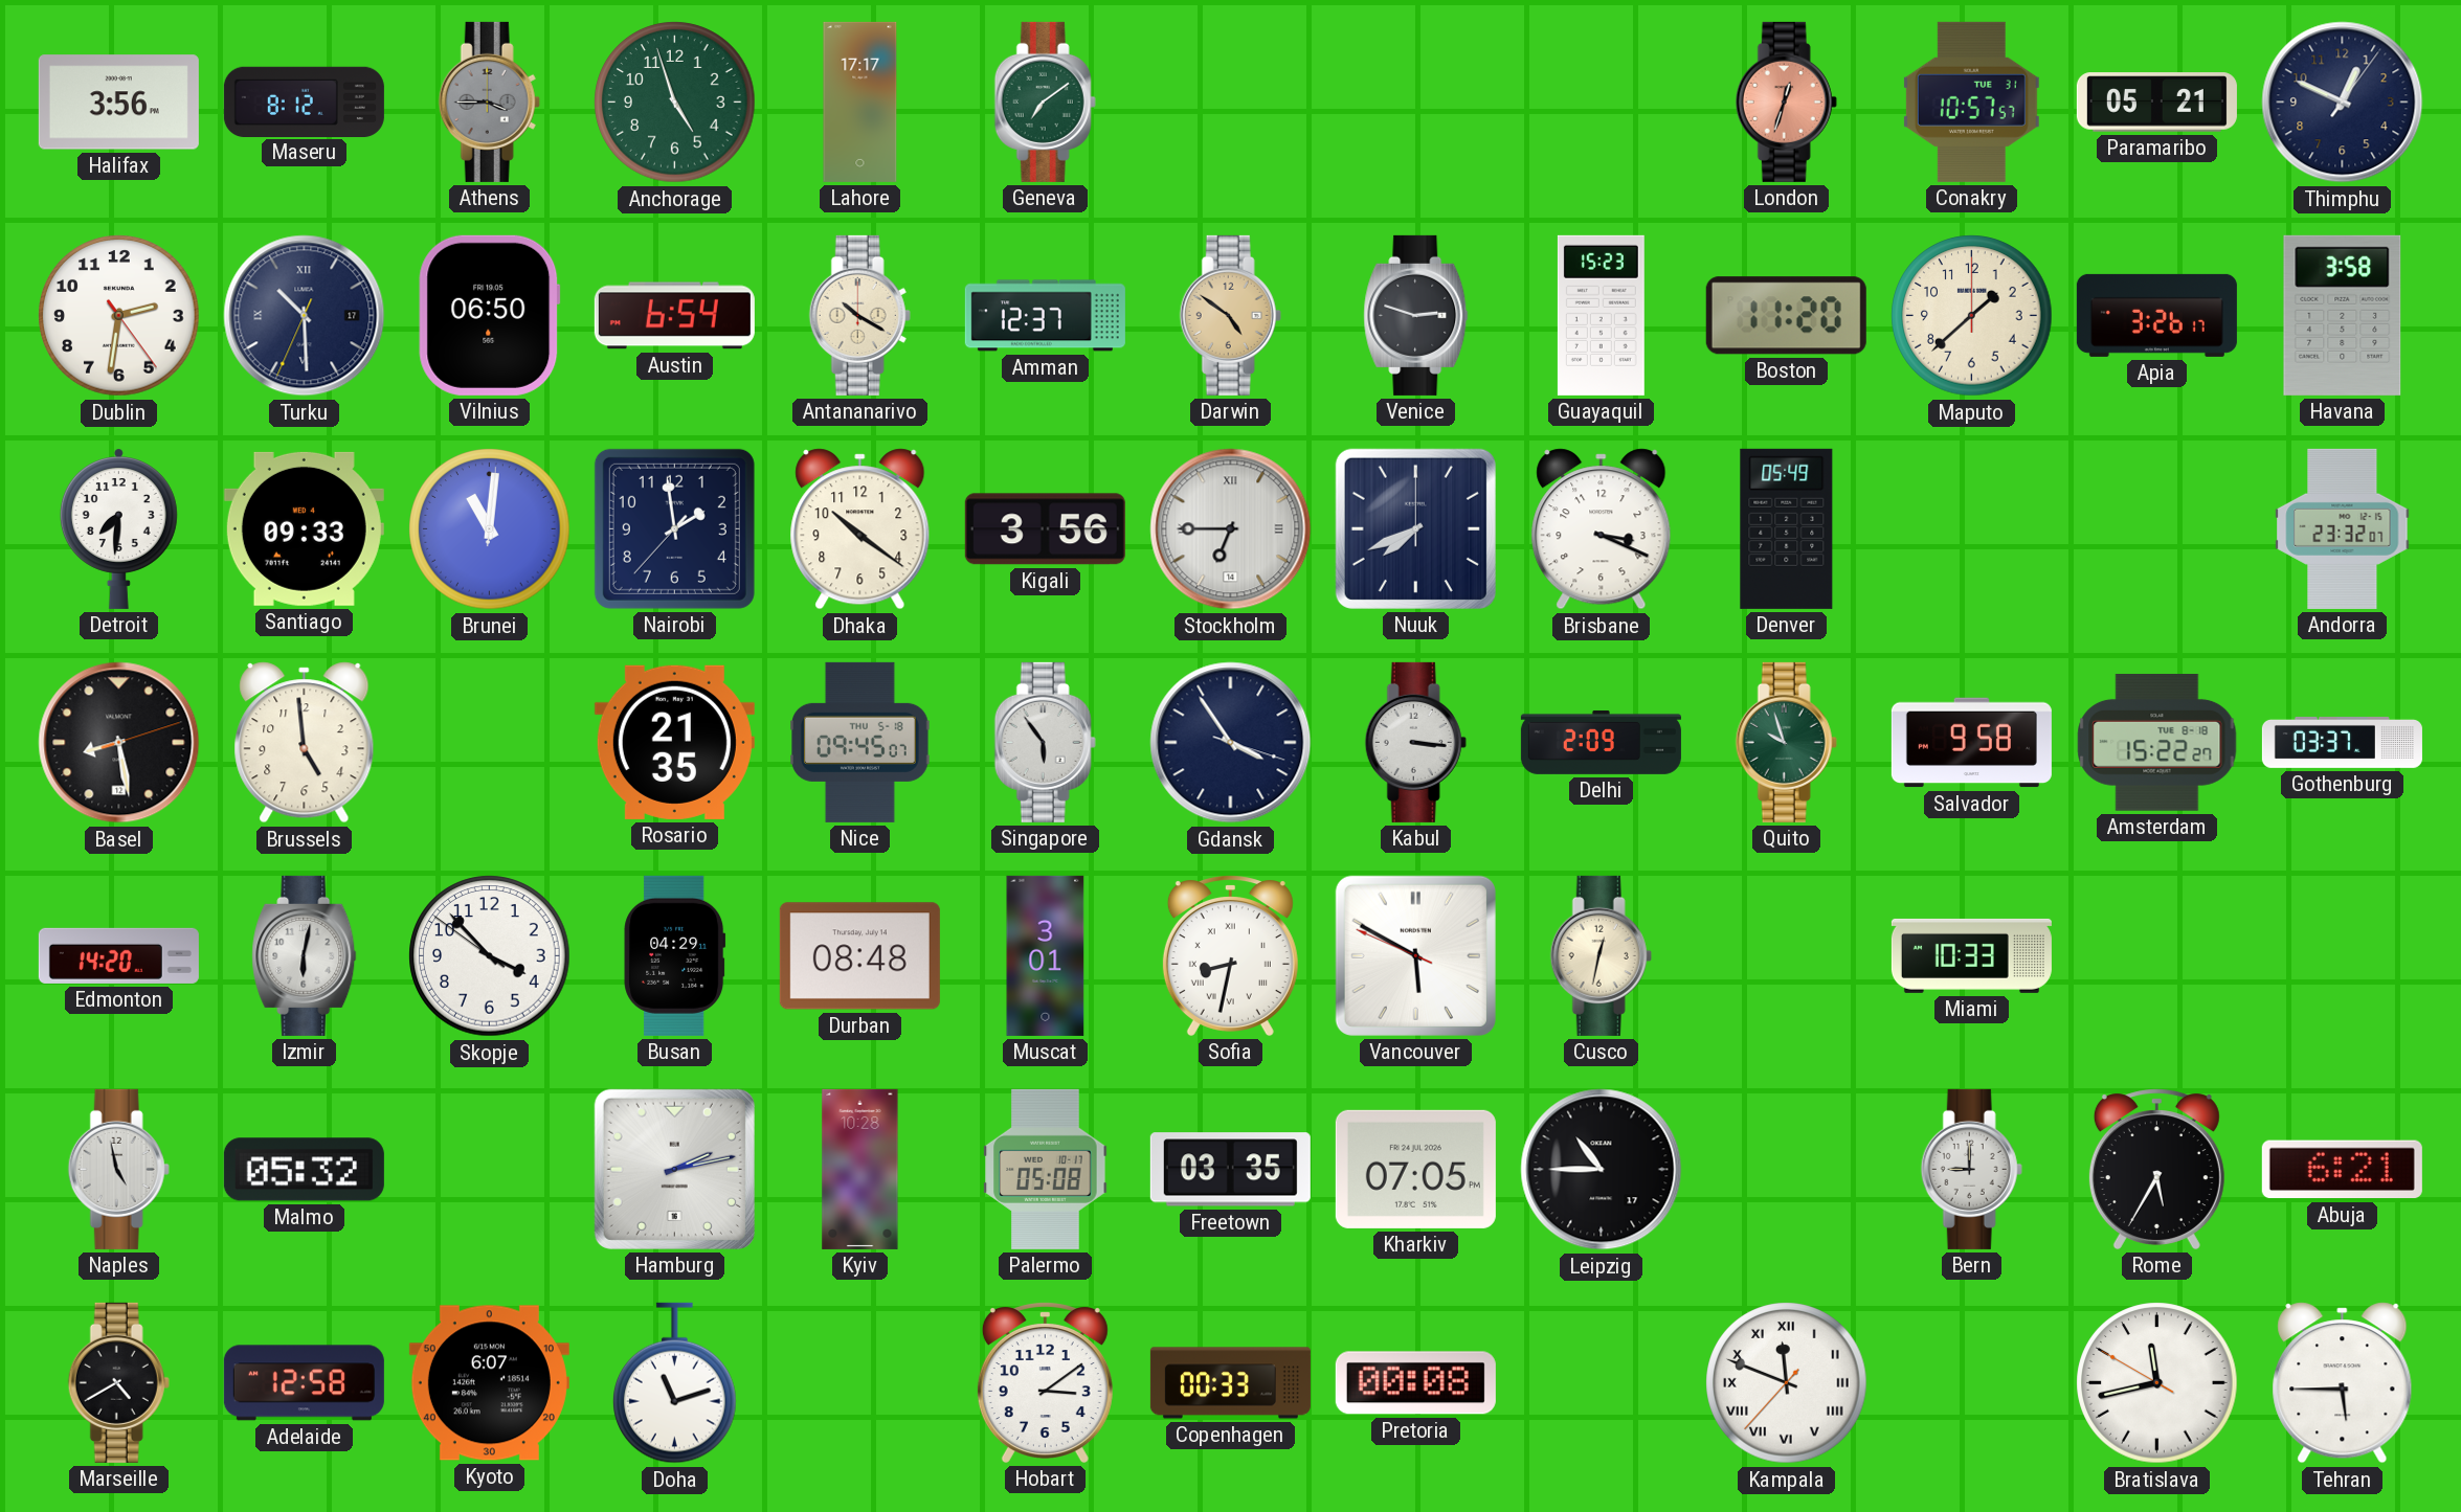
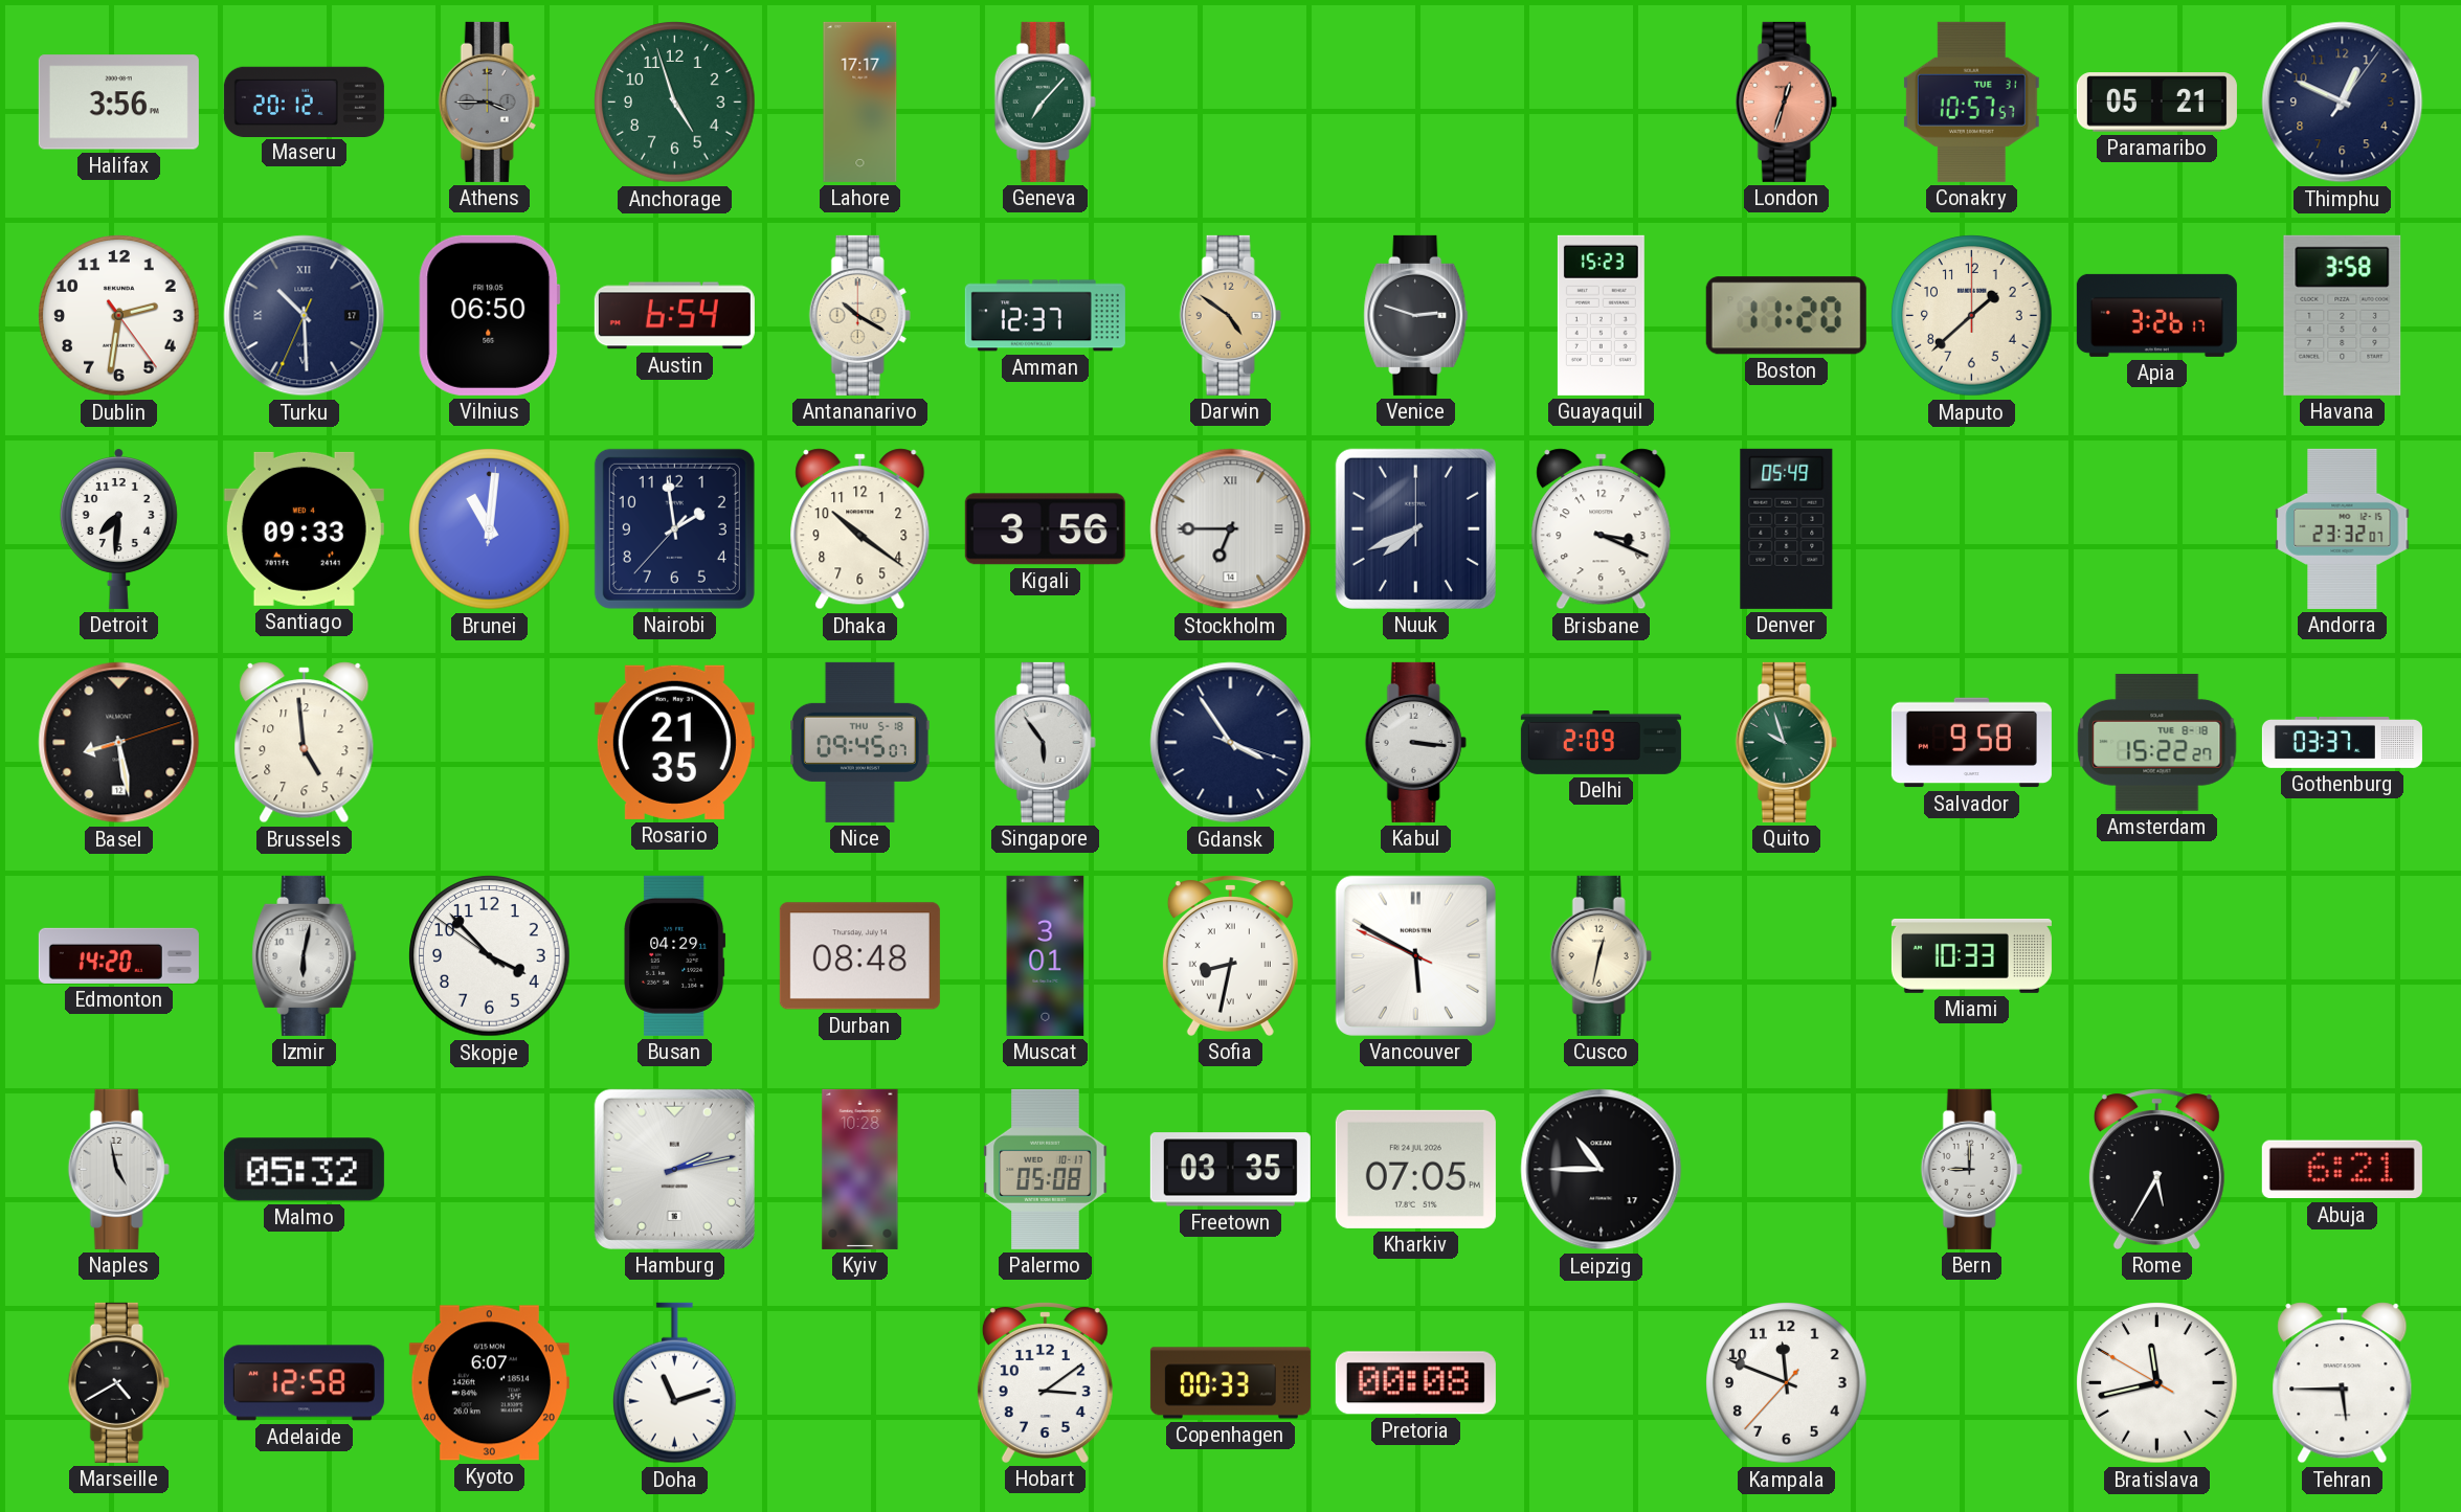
Maseru: 8:12 -> 20:12 (304, 101)
Geneva: 7:09 -> 7:07 (1045, 101)
Kampala numerals: Roman -> Arabic (1787, 1383)
